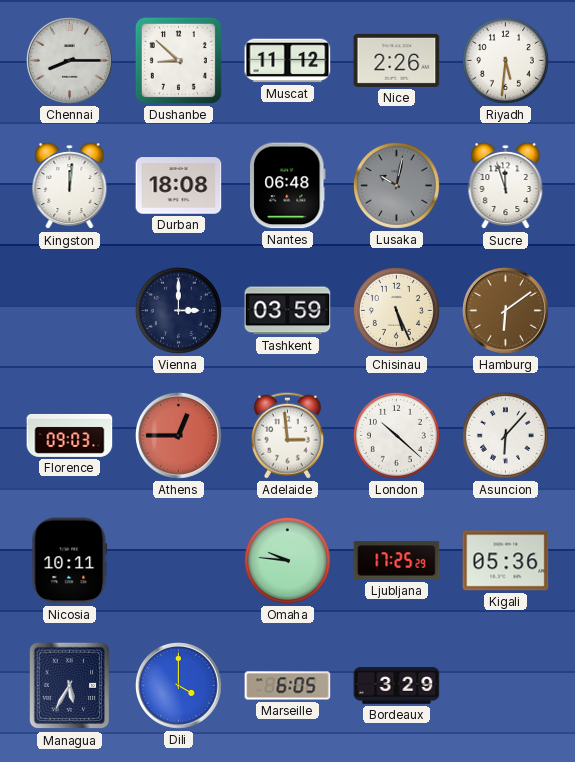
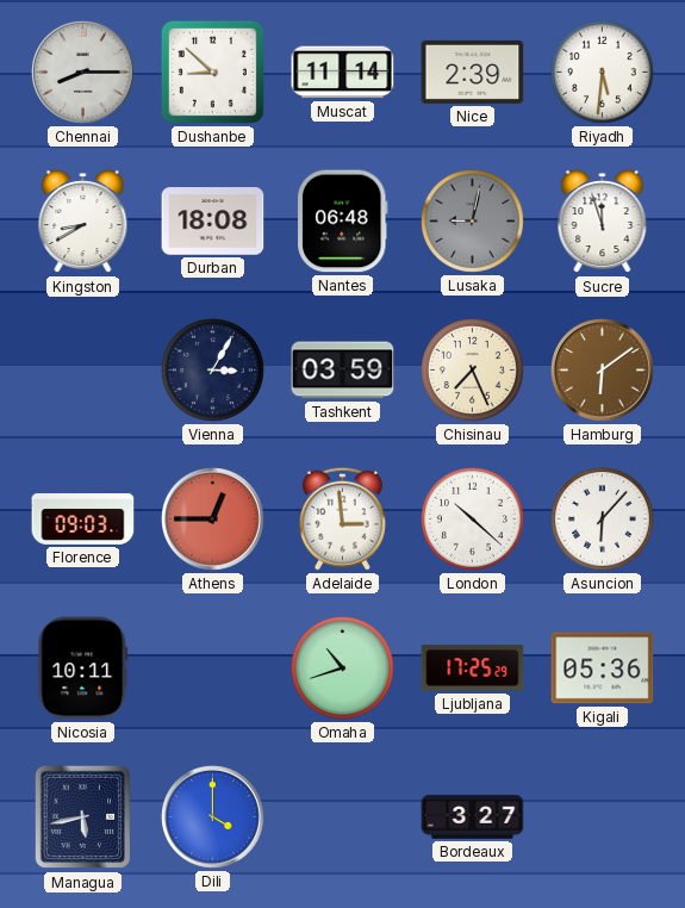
Muscat: 11:12 -> 11:14 (343, 73)
Nice: 2:26 -> 2:39 (473, 71)
Kingston: 12:01 -> 8:40 (83, 222)
Lusaka: 10:02 -> 9:02 (472, 220)
Vienna: 3:00 -> 3:05 (212, 369)
Chisinau: 5:26 -> 7:26 (472, 369)
Omaha: 9:46 -> 10:42 (342, 667)
Managua: 5:35 -> 5:43 (83, 817)
Marseille: 6:05 -> none (288, 686)
Bordeaux: 3:29 -> 3:27 (473, 817)
